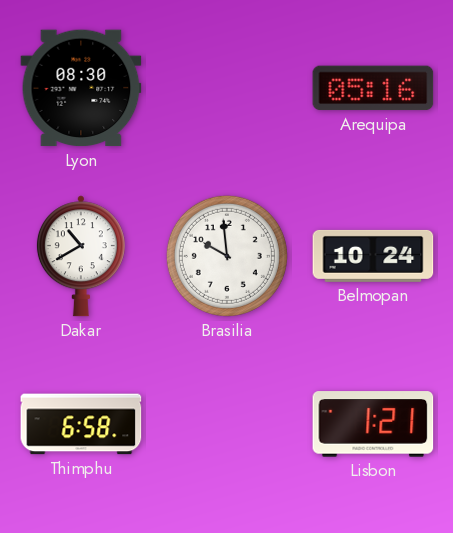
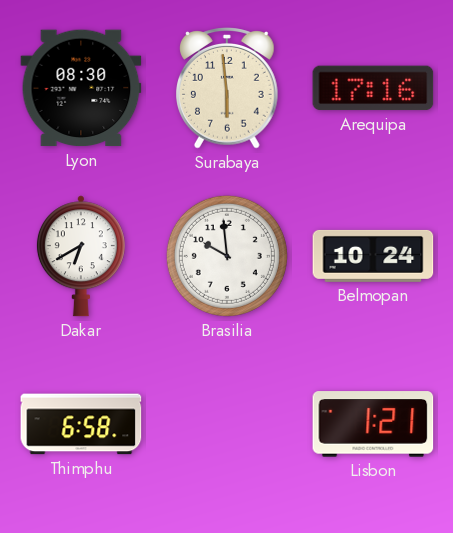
Surabaya: none -> 5:59 (228, 88)
Arequipa: 05:16 -> 17:16 (373, 88)
Dakar: 10:40 -> 6:40 (81, 256)
